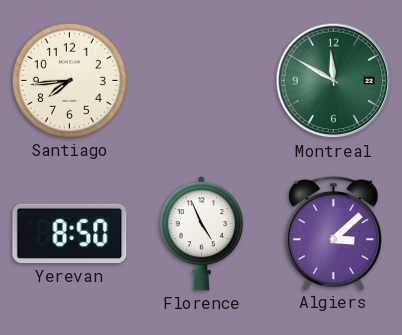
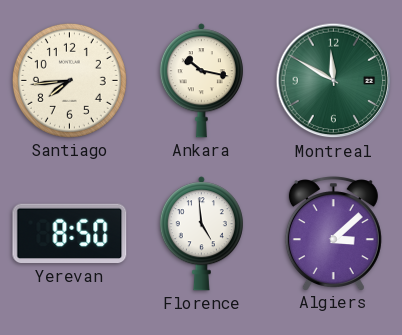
Ankara: none -> 10:17 (201, 81)
Florence: 4:56 -> 4:59 (201, 234)
